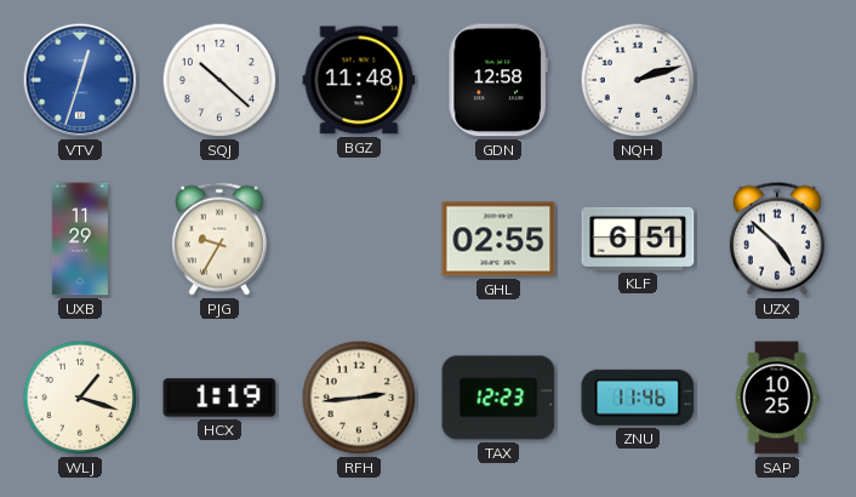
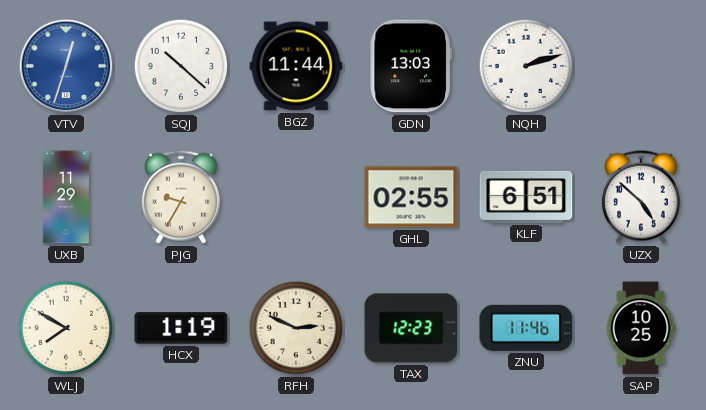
BGZ: 11:48 -> 11:44 (296, 66)
GDN: 12:58 -> 13:03 (411, 66)
WLJ: 1:18 -> 7:50 (66, 328)
RFH: 2:44 -> 2:49 (296, 328)
